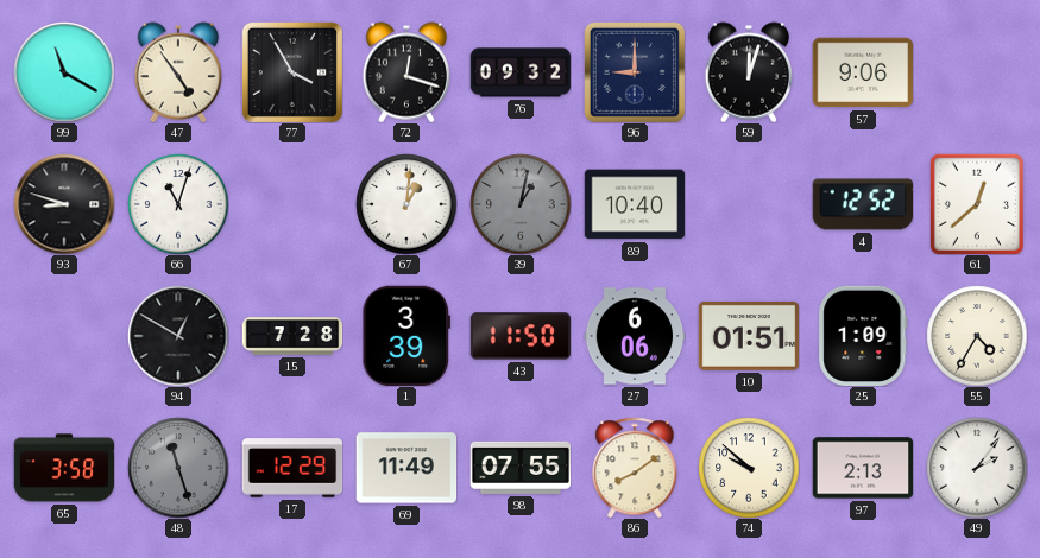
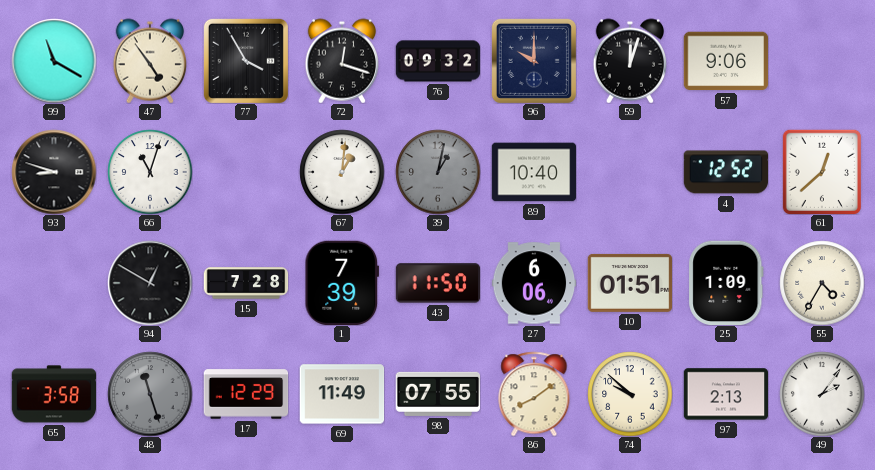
96: 9:00 -> 10:00 (534, 61)
1: 3:39 -> 7:39 (342, 282)
